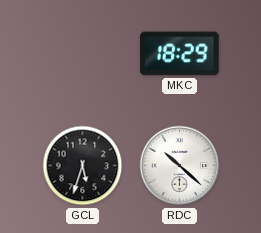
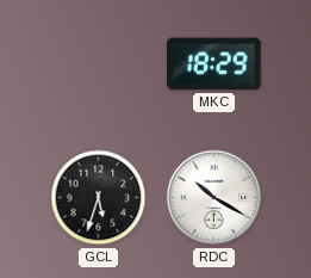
RDC: 10:22 -> 10:20 (214, 198)
